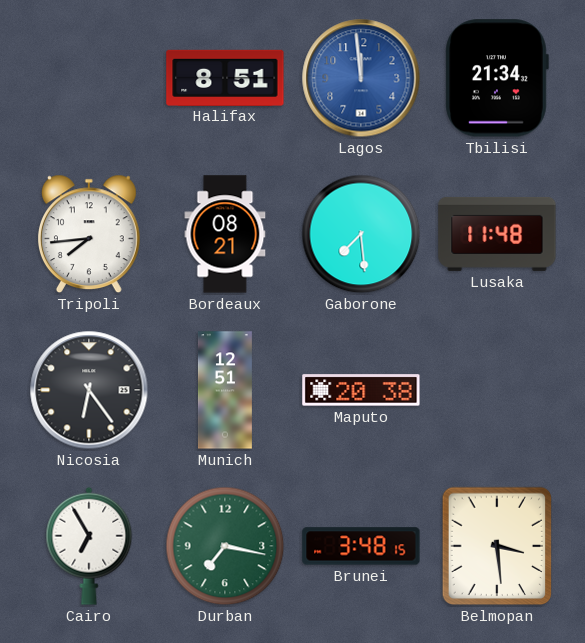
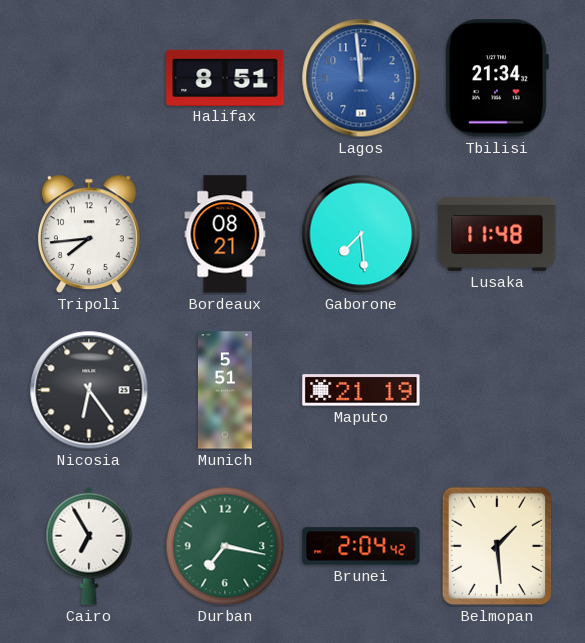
Munich: 12:51 -> 5:51 (225, 390)
Maputo: 20:38 -> 21:19 (361, 390)
Brunei: 3:48 -> 2:04 (361, 546)
Belmopan: 3:29 -> 1:29 (497, 546)
